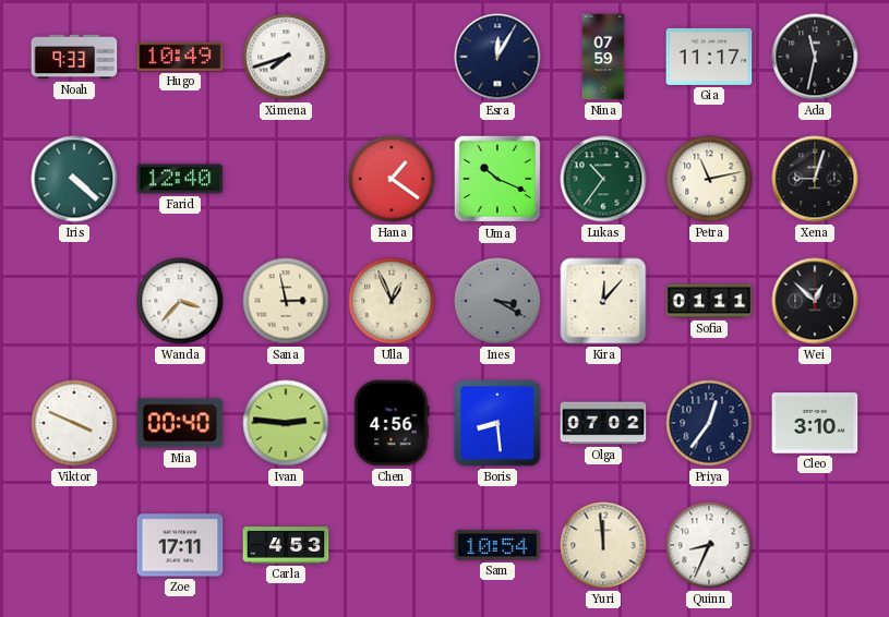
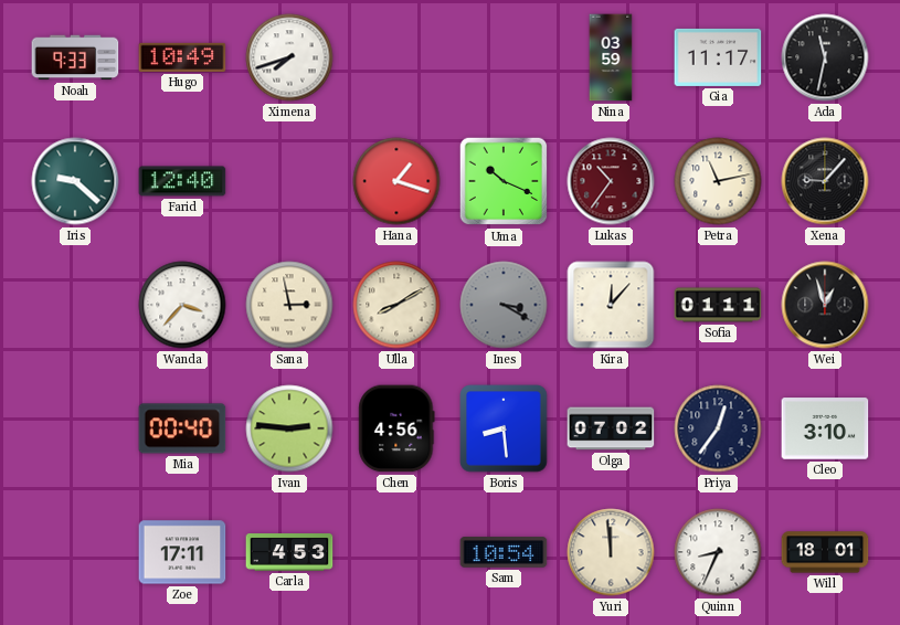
Esra: 12:05 -> none (497, 57)
Nina: 07:59 -> 03:59 (611, 57)
Iris: 4:22 -> 9:22 (75, 181)
Hana: 1:21 -> 1:18 (396, 181)
Lukas dial: green -> burgundy (611, 181)
Xena: 9:03 -> 9:07 (825, 181)
Ulla: 12:56 -> 8:10 (396, 305)
Wei: 12:52 -> 12:57 (825, 305)
Viktor: 3:49 -> none (74, 423)
Will: none -> 18:01 (825, 552)
